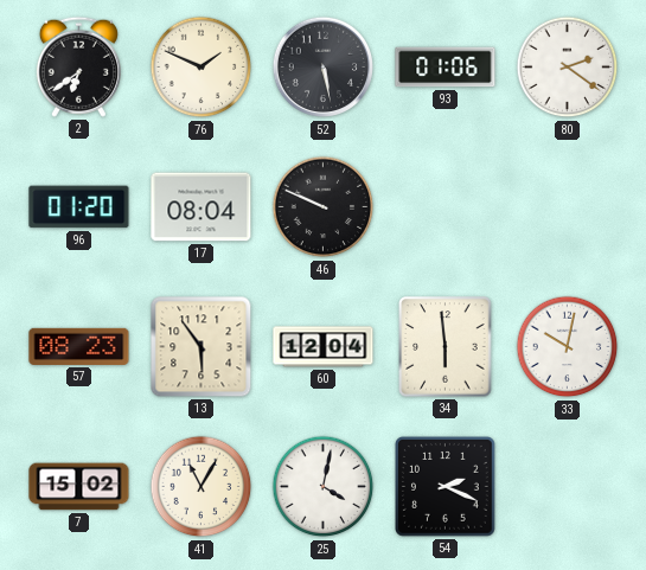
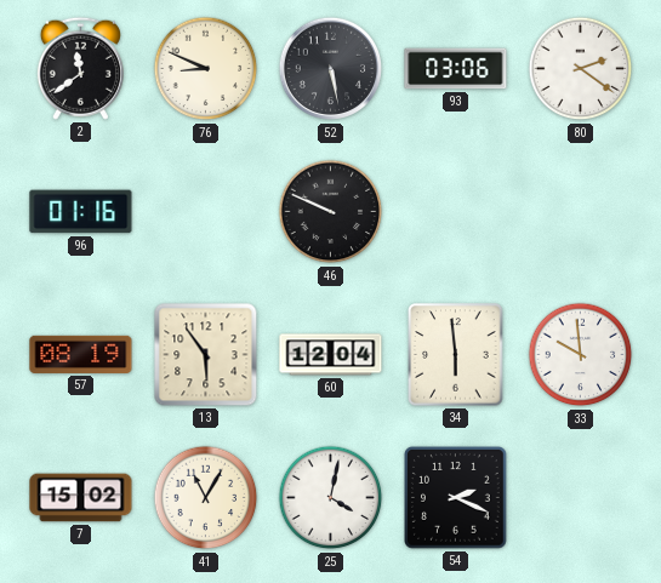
2: 6:39 -> 11:39 (80, 68)
76: 1:49 -> 8:49 (206, 69)
93: 01:06 -> 03:06 (456, 69)
96: 01:20 -> 01:16 (81, 212)
17: 08:04 -> none (202, 207)
57: 08:23 -> 08:19 (81, 354)
33: 10:02 -> 9:59 (581, 355)
